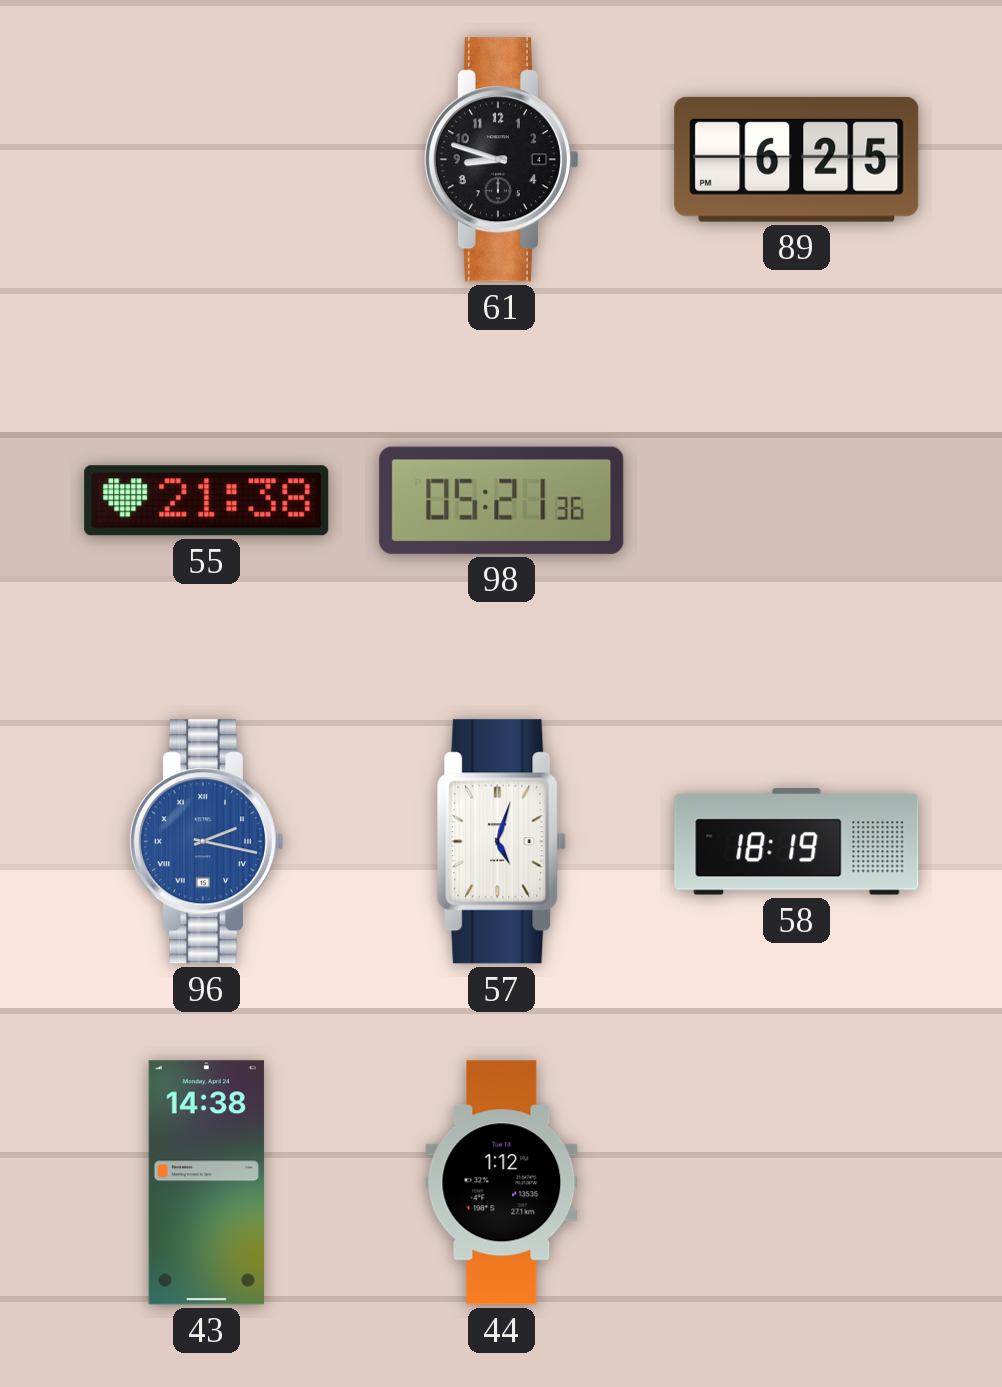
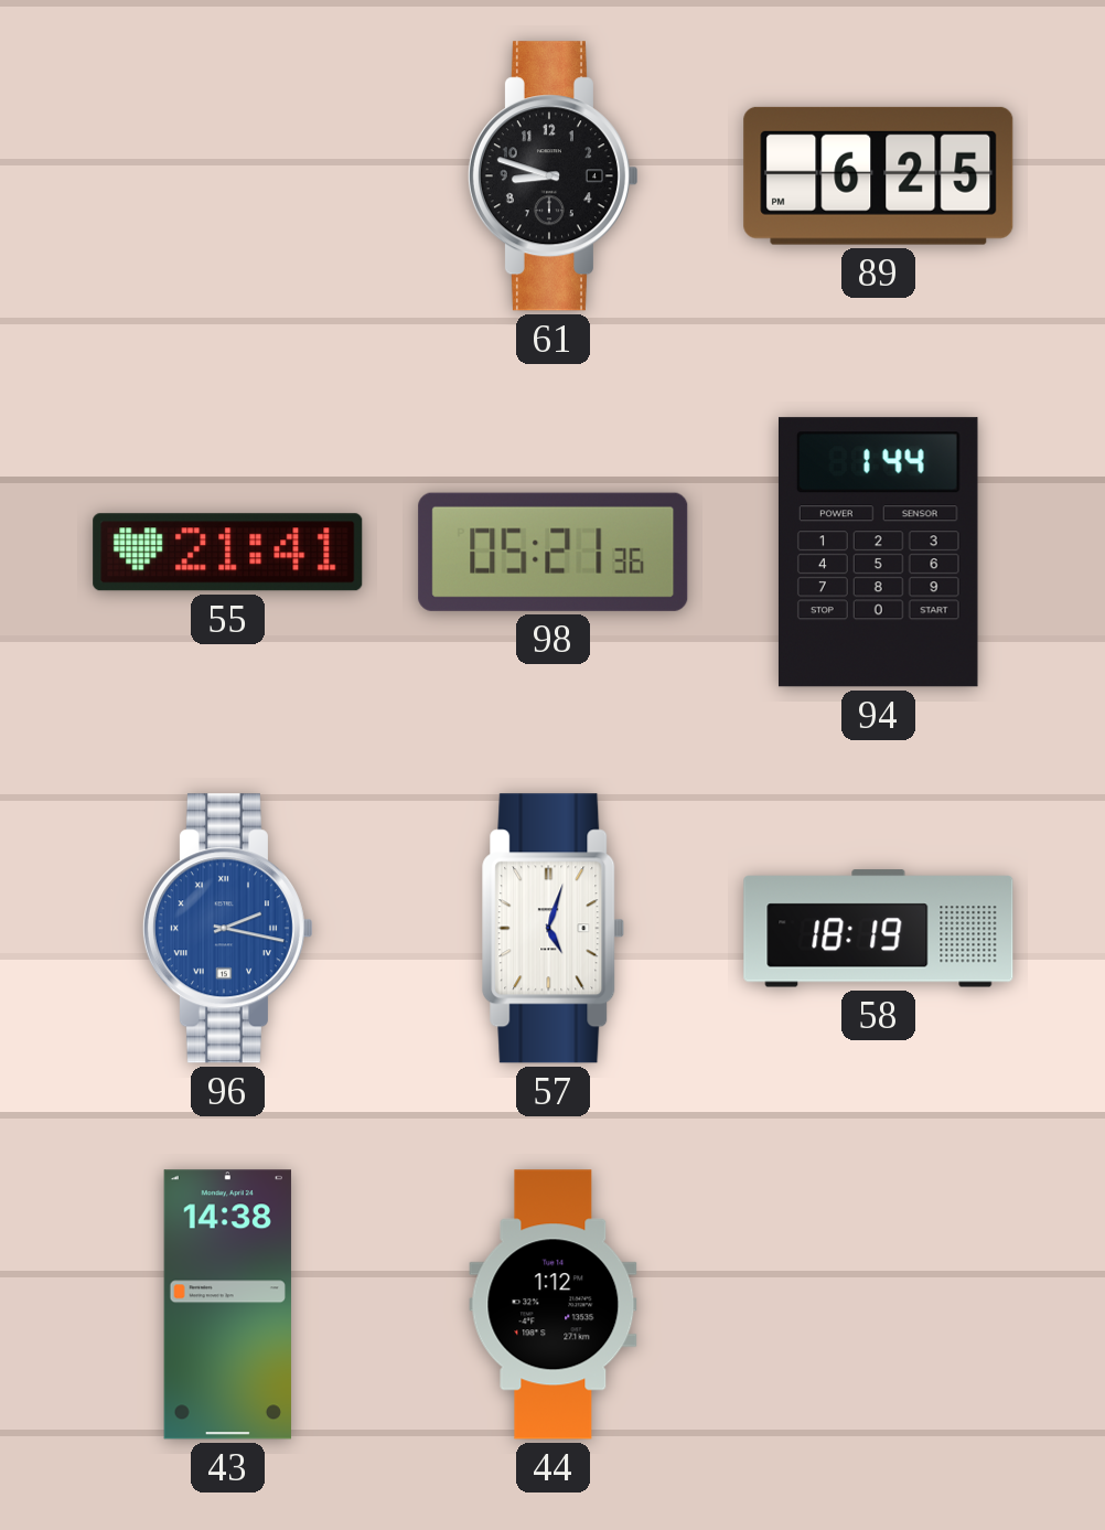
55: 21:38 -> 21:41 (228, 553)
94: none -> 1:44 (878, 553)
